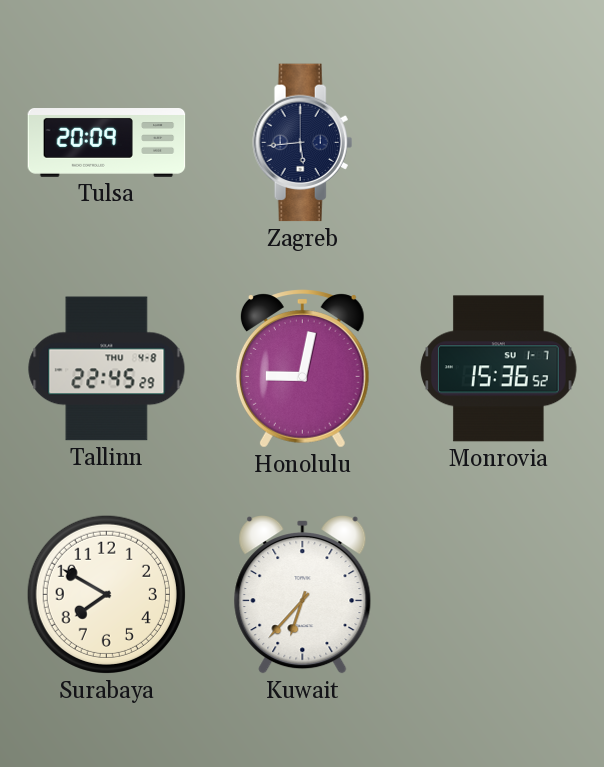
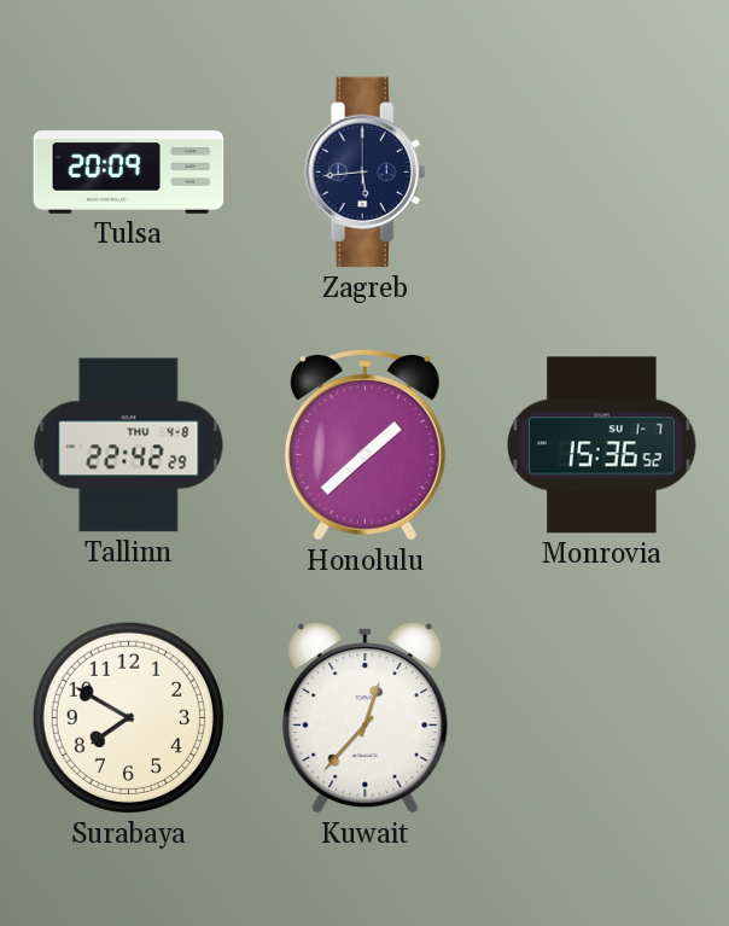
Tallinn: 22:45 -> 22:42 (129, 445)
Honolulu: 9:02 -> 1:38 (364, 445)
Kuwait: 6:37 -> 12:37 (366, 718)
